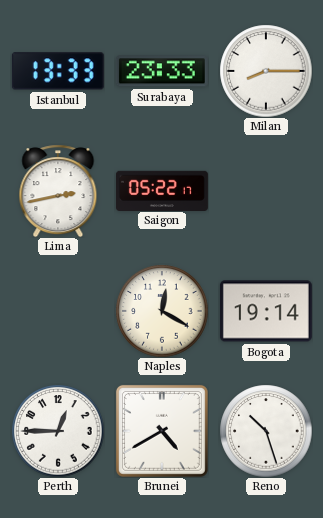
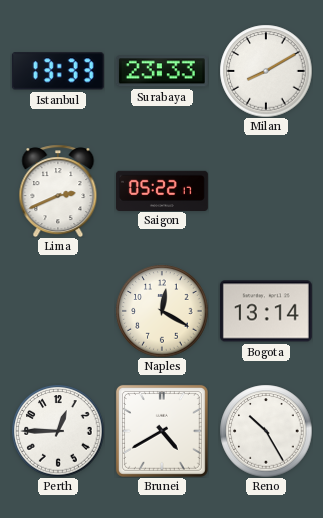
Milan: 8:15 -> 8:10 (266, 71)
Lima: 2:43 -> 2:41 (58, 191)
Bogota: 19:14 -> 13:14 (266, 311)
Reno: 10:27 -> 10:25 (266, 431)
